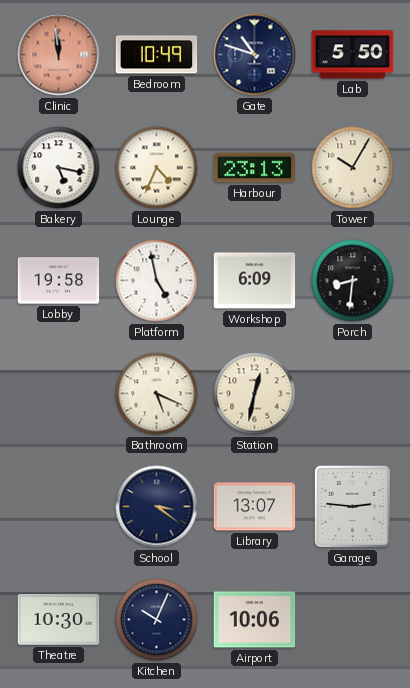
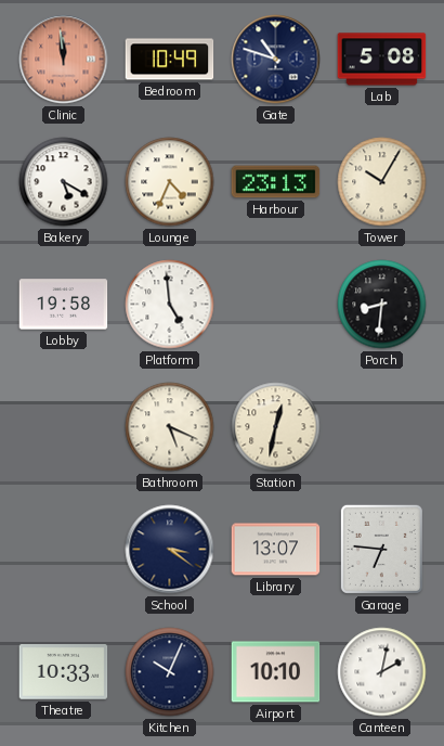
Lab: 5:50 -> 5:08 (382, 60)
Bakery: 5:17 -> 5:20 (64, 182)
Platform: 4:58 -> 4:59 (170, 305)
Workshop: 6:09 -> none (255, 281)
Garage: 2:46 -> 6:46 (381, 549)
Theatre: 10:30 -> 10:33 (64, 672)
Airport: 10:06 -> 10:10 (276, 672)
Canteen: none -> 2:02 (382, 672)
